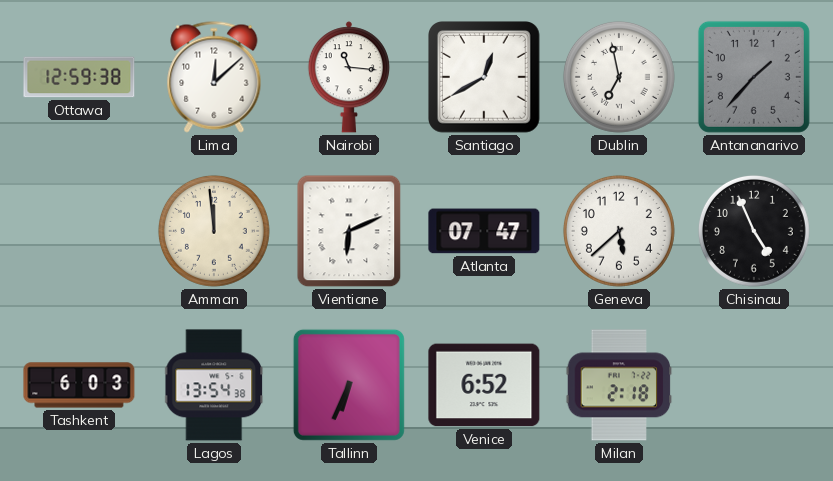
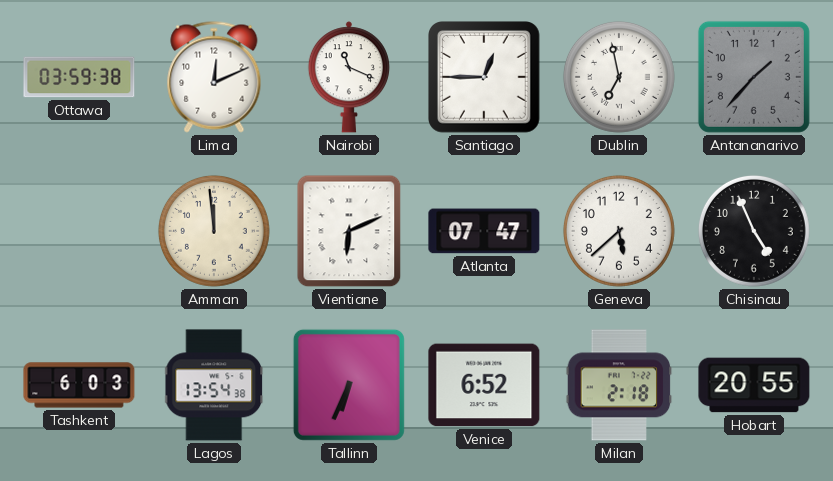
Ottawa: 12:59 -> 03:59 (79, 77)
Lima: 12:08 -> 12:11 (214, 77)
Nairobi: 11:16 -> 11:19 (349, 77)
Santiago: 12:40 -> 12:45 (485, 78)
Hobart: none -> 20:55 (754, 385)
